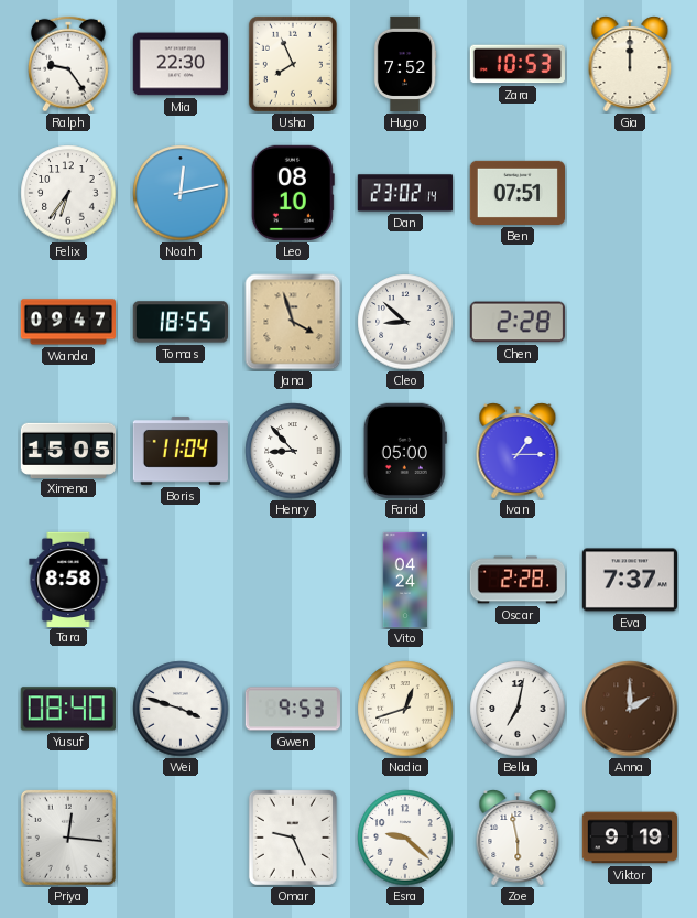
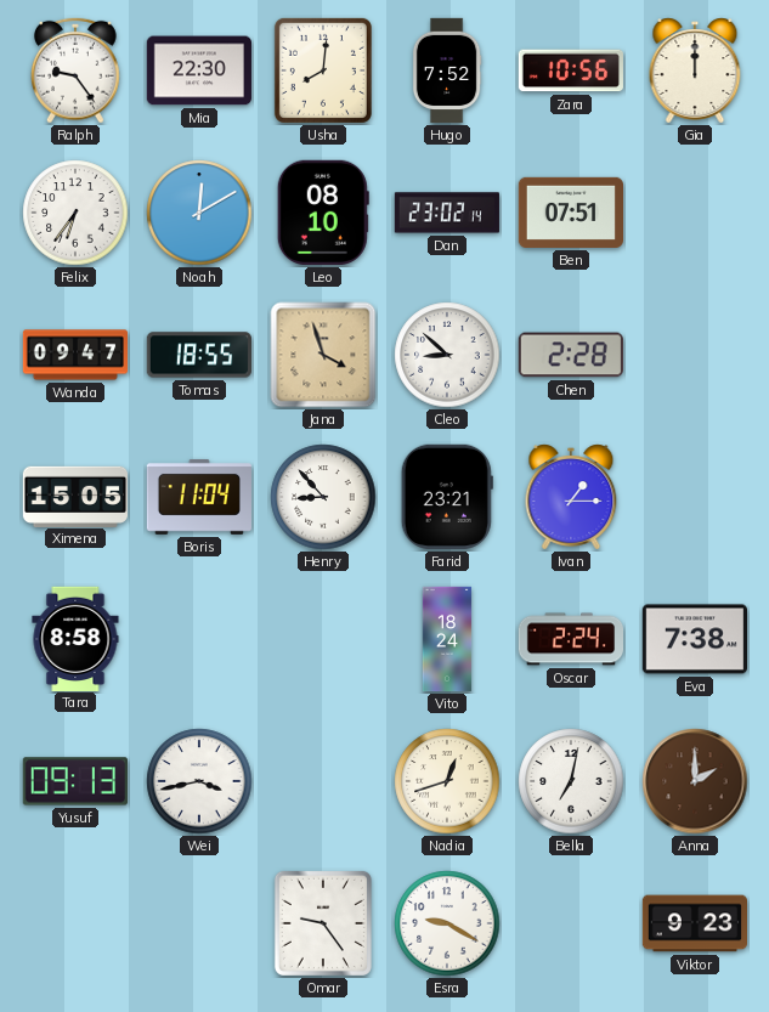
Usha: 7:56 -> 8:01 (323, 70)
Zara: 10:53 -> 10:56 (571, 70)
Noah: 12:13 -> 12:10 (199, 213)
Farid: 05:00 -> 23:21 (447, 497)
Vito: 04:24 -> 18:24 (447, 639)
Oscar: 2:28 -> 2:24 (570, 639)
Eva: 7:37 -> 7:38 (694, 639)
Yusuf: 08:40 -> 09:13 (75, 781)
Wei: 3:48 -> 3:43 (199, 781)
Gwen: 9:53 -> none (292, 709)
Priya: 12:16 -> none (68, 838)
Omar: 9:26 -> 9:24 (323, 923)
Esra: 9:22 -> 9:20 (447, 923)
Zoe: 5:58 -> none (518, 838)
Viktor: 9:19 -> 9:23 (695, 923)
